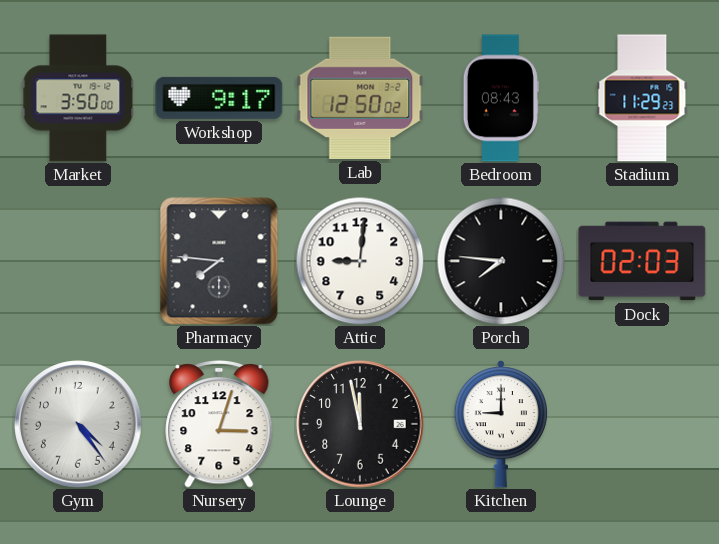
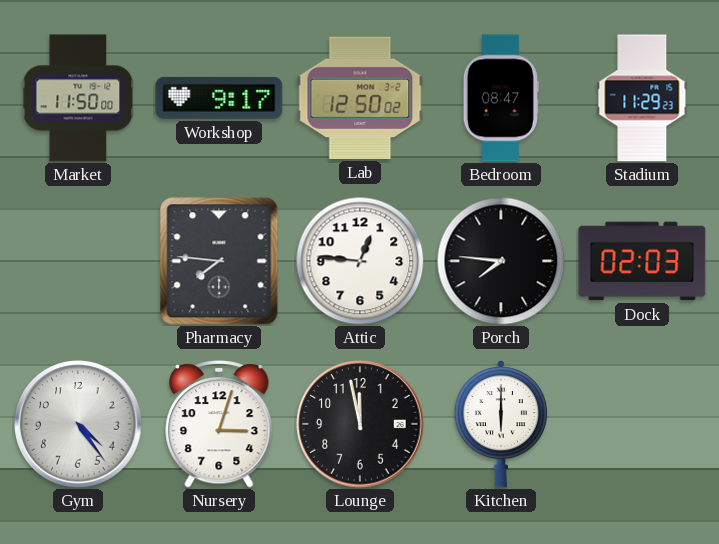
Market: 3:50 -> 11:50 (78, 98)
Bedroom: 08:43 -> 08:47 (501, 98)
Attic: 9:01 -> 12:46 (360, 261)
Kitchen: 9:00 -> 6:00 (500, 424)
